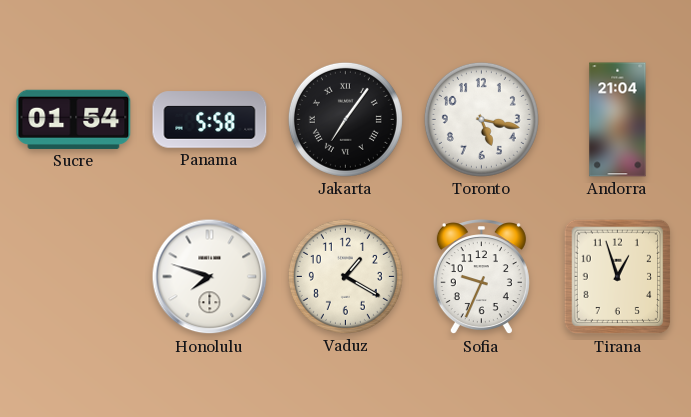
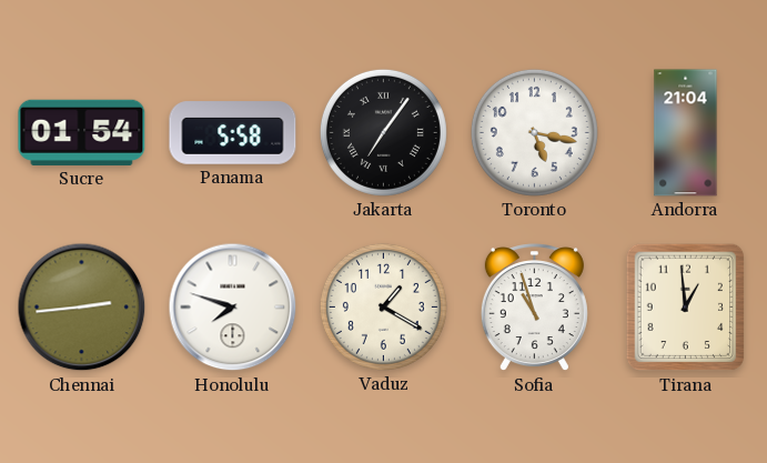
Chennai: none -> 2:44 (82, 308)
Sofia: 9:34 -> 10:57 (534, 308)
Tirana: 12:57 -> 12:59 (686, 308)
